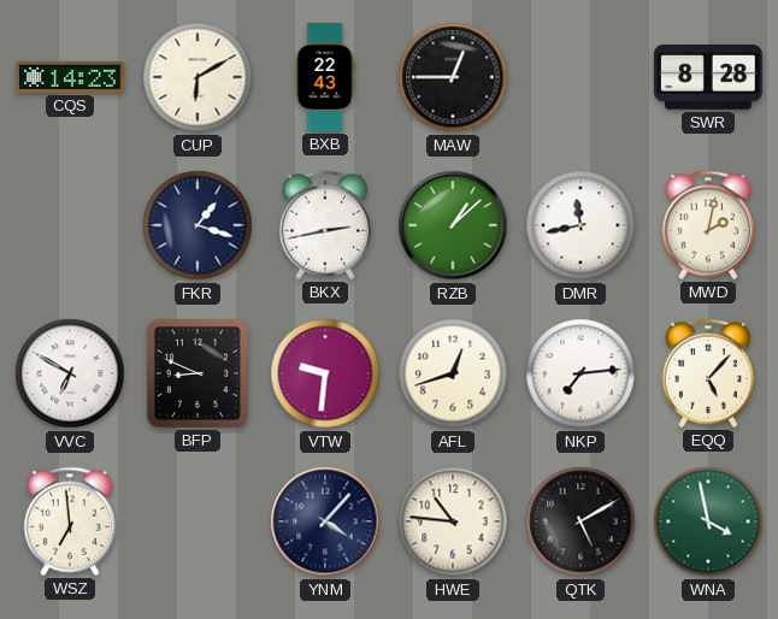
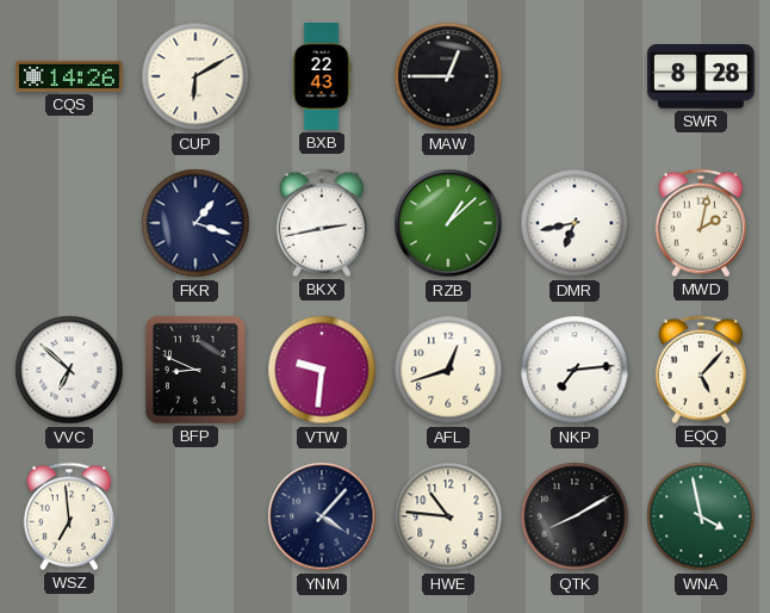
CQS: 14:23 -> 14:26 (69, 76)
DMR: 11:43 -> 6:43 (575, 223)
VVC: 6:50 -> 6:52 (69, 370)
QTK: 5:10 -> 8:10 (575, 516)
